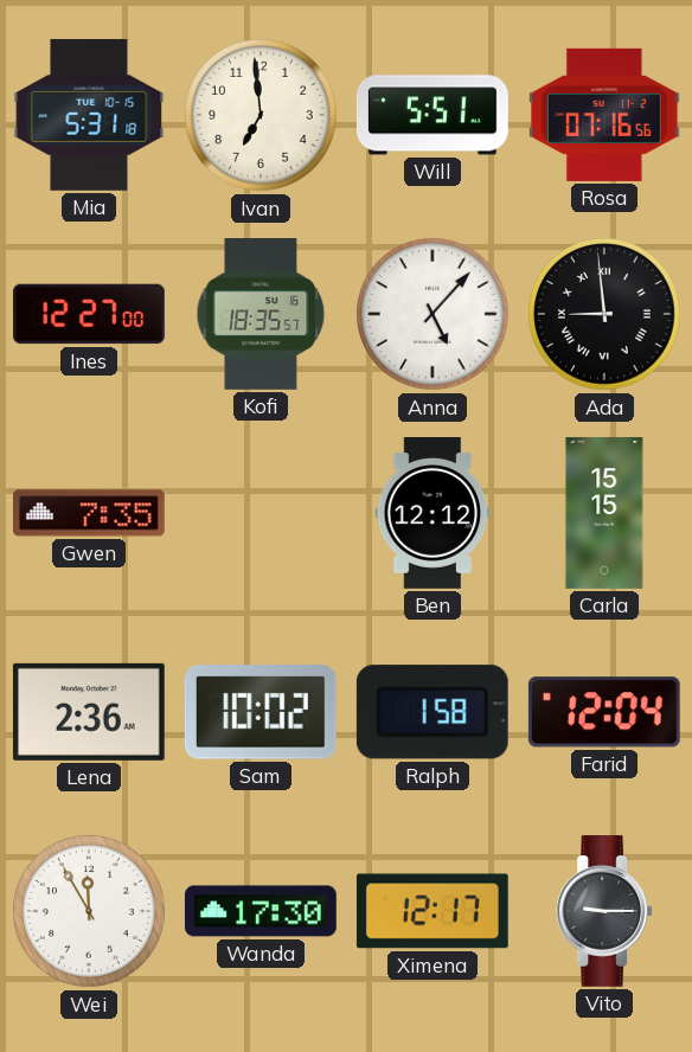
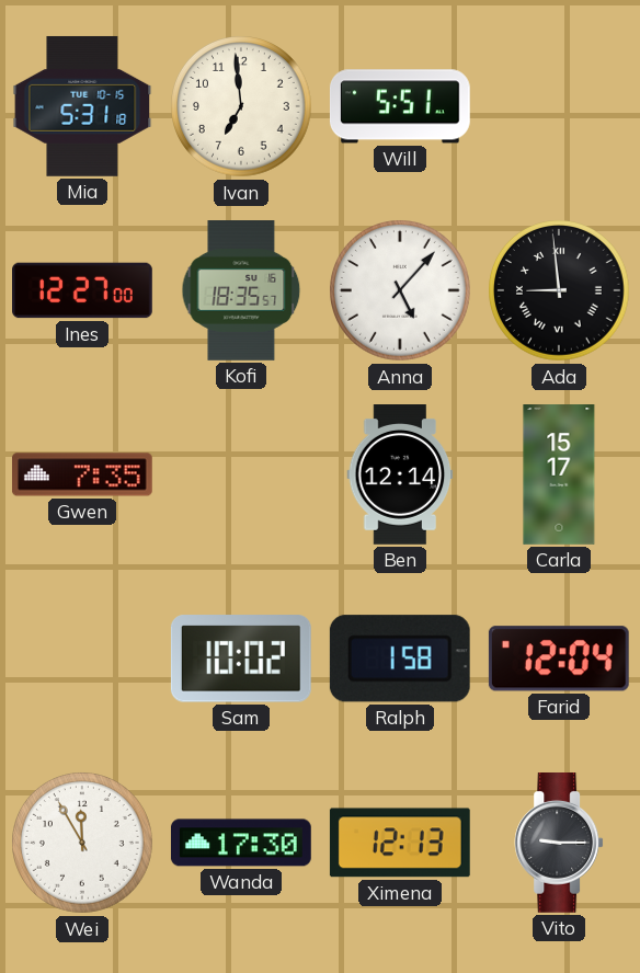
Rosa: 07:16 -> none (604, 115)
Ben: 12:12 -> 12:14 (400, 476)
Carla: 15:15 -> 15:17 (559, 476)
Lena: 2:36 -> none (89, 712)
Ximena: 12:17 -> 12:13 (400, 843)
